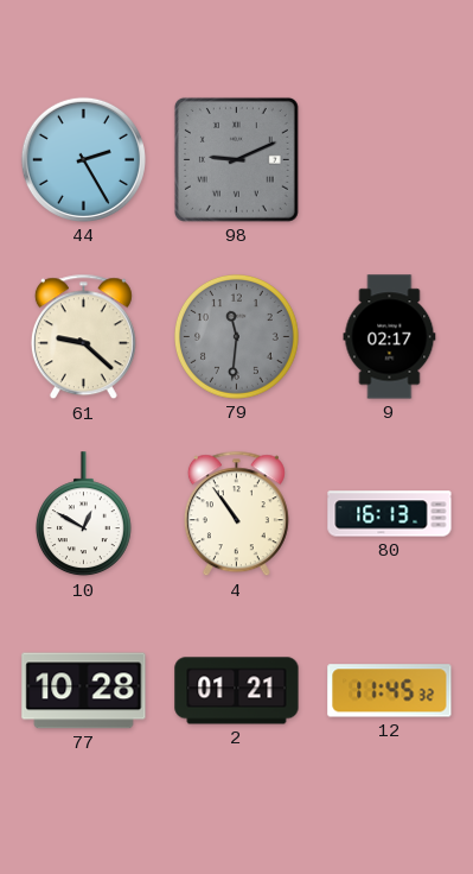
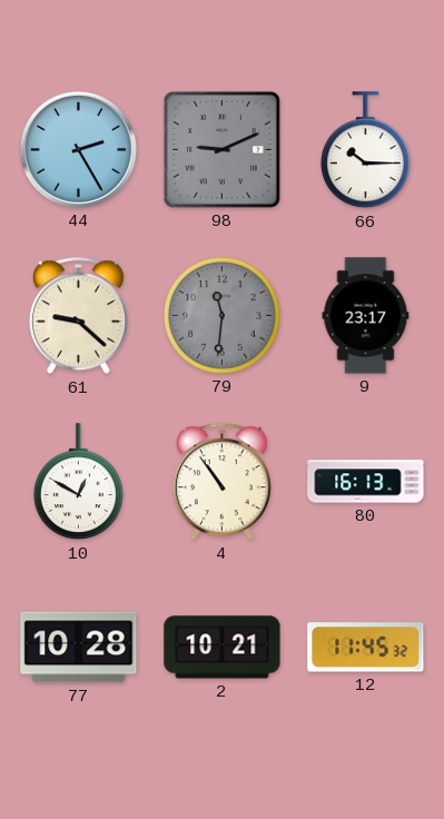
66: none -> 10:15 (365, 150)
9: 02:17 -> 23:17 (366, 316)
2: 01:21 -> 10:21 (223, 648)
